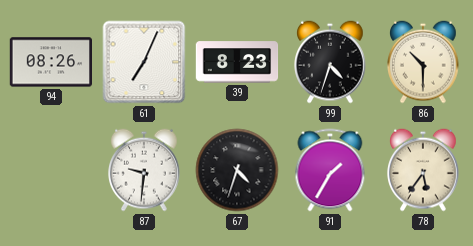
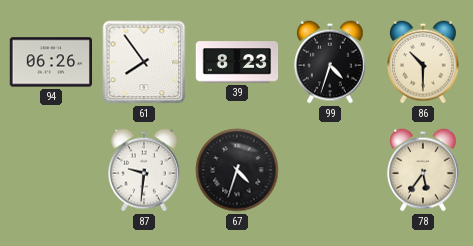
94: 08:26 -> 06:26 (51, 62)
61: 7:04 -> 7:54 (144, 62)
91: 1:35 -> none (330, 170)
